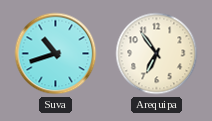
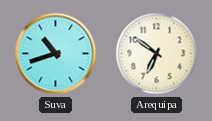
Arequipa: 6:54 -> 6:51 (157, 54)
